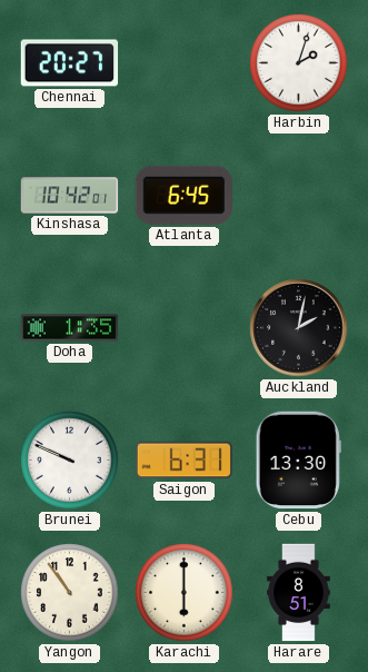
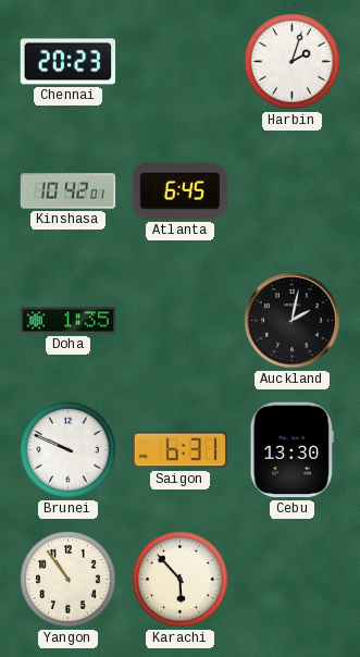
Chennai: 20:27 -> 20:23 (69, 62)
Karachi: 6:00 -> 5:53 (181, 580)
Harare: 8:51 -> none (299, 593)
